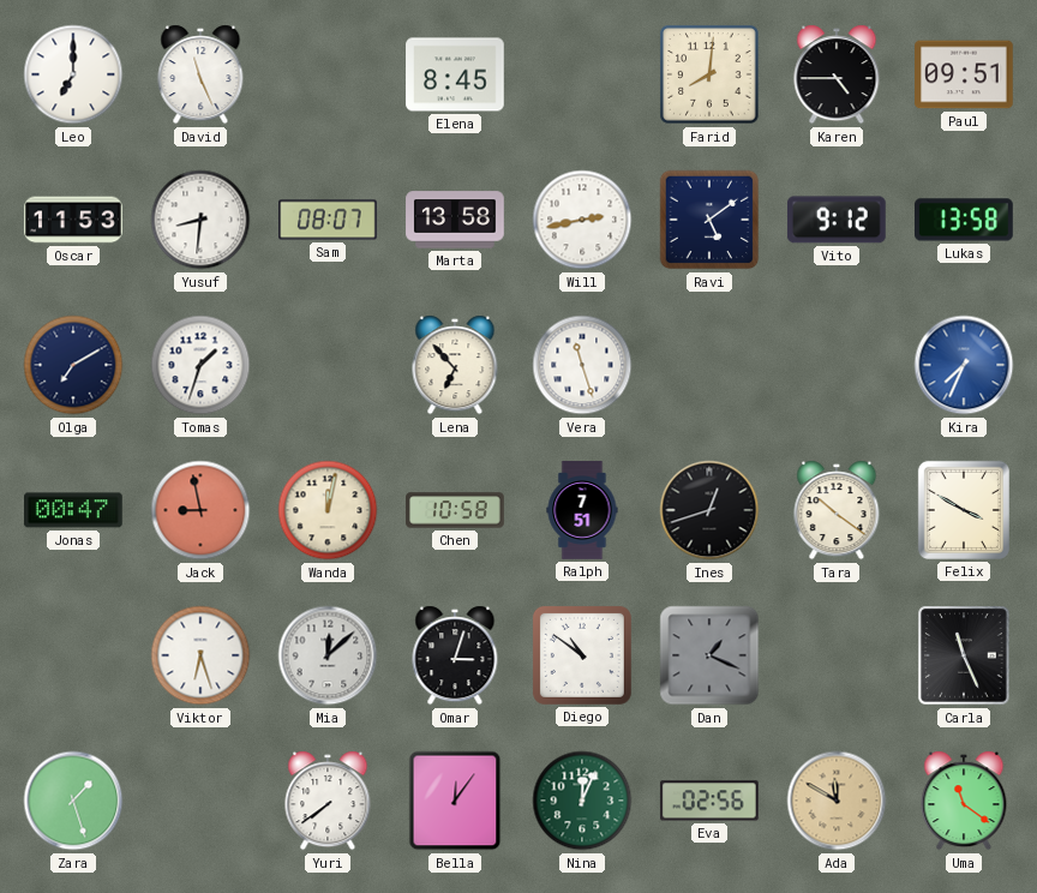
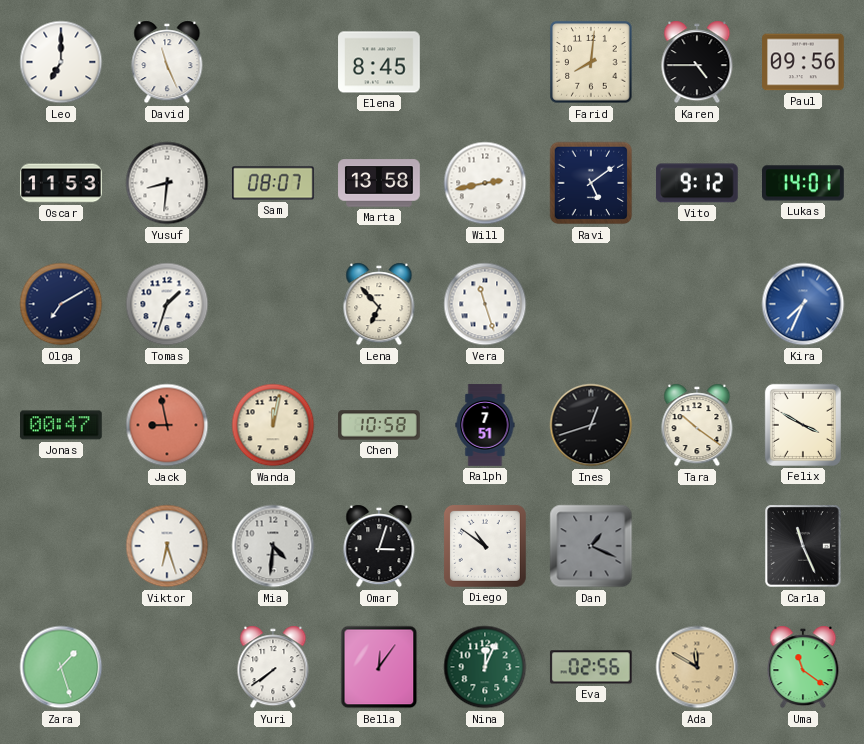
Paul: 09:51 -> 09:56 (803, 62)
Lukas: 13:58 -> 14:01 (804, 183)
Mia: 12:08 -> 4:31 (273, 546)
